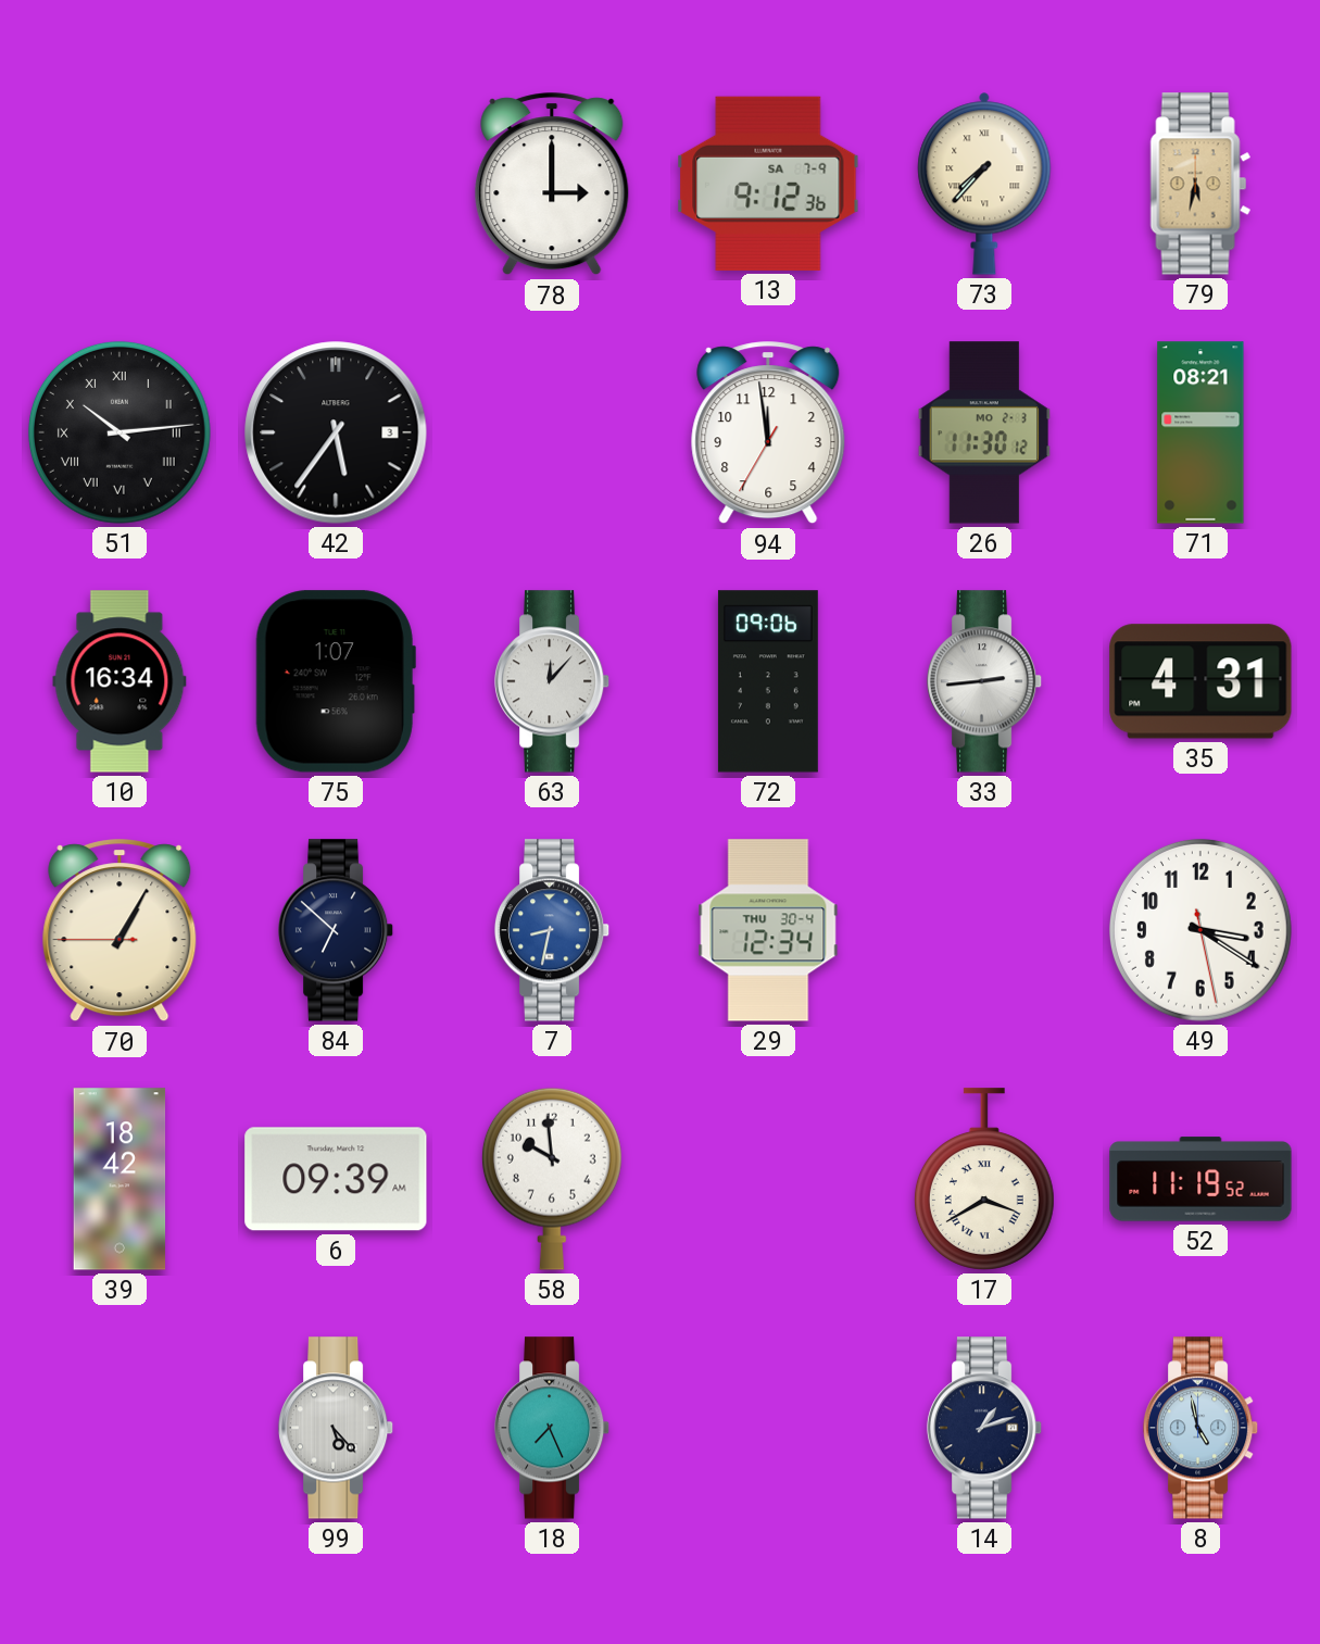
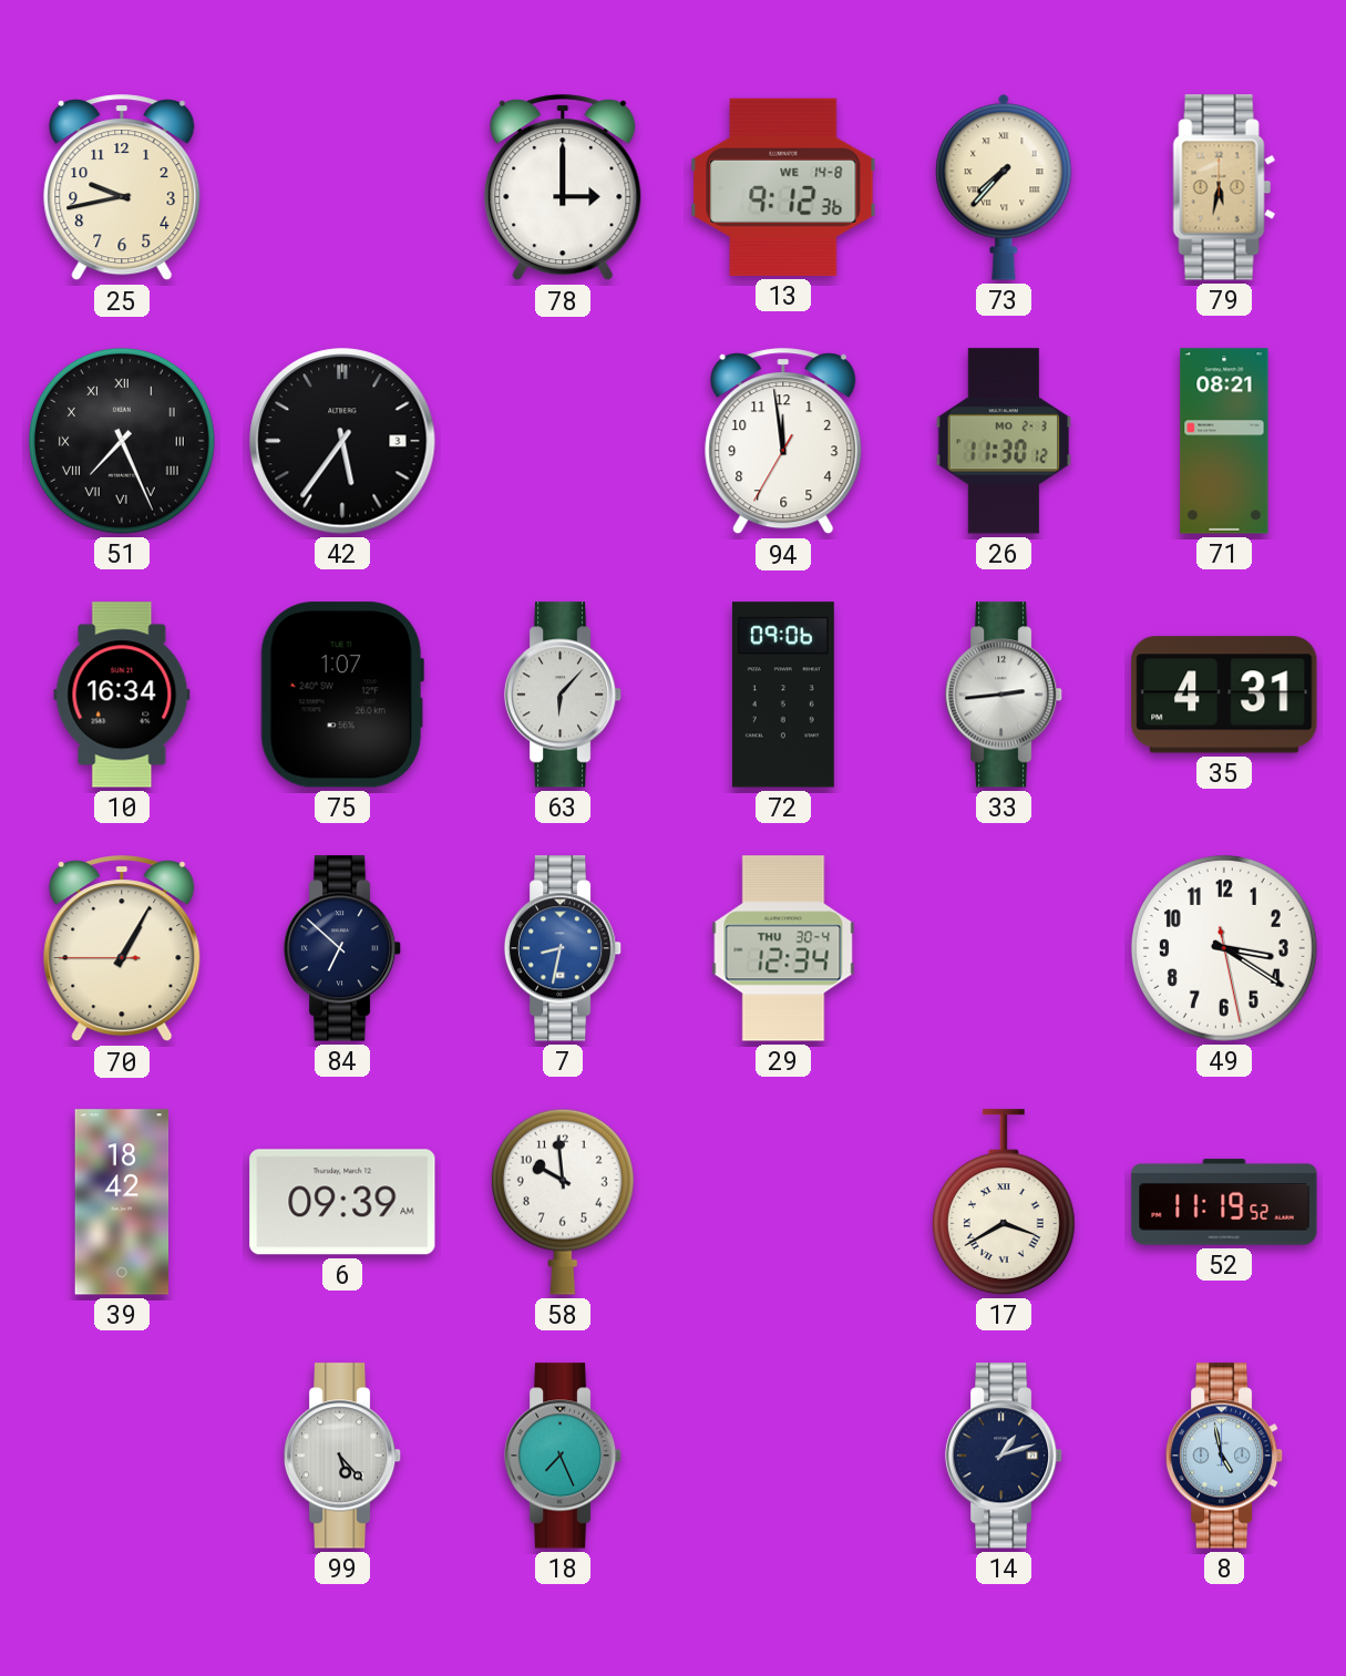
25: none -> 9:43 (122, 188)
13 date: SA 7-9 -> WE 14-8 (783, 187)
51: 10:14 -> 7:26 (122, 441)
63: 12:07 -> 6:07 (563, 695)
